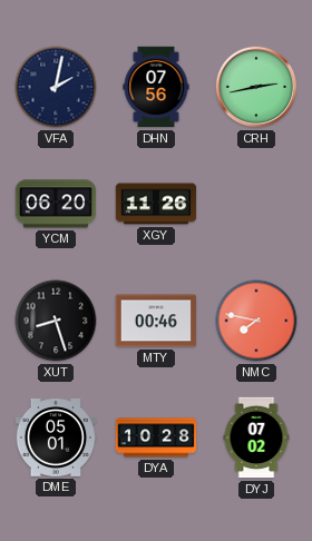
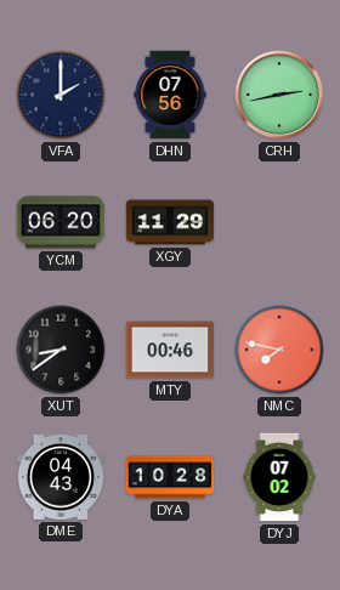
VFA: 2:02 -> 2:00 (61, 95)
XGY: 11:26 -> 11:29 (170, 222)
XUT: 8:27 -> 8:39 (61, 350)
DME: 05:01 -> 04:43 (61, 478)
